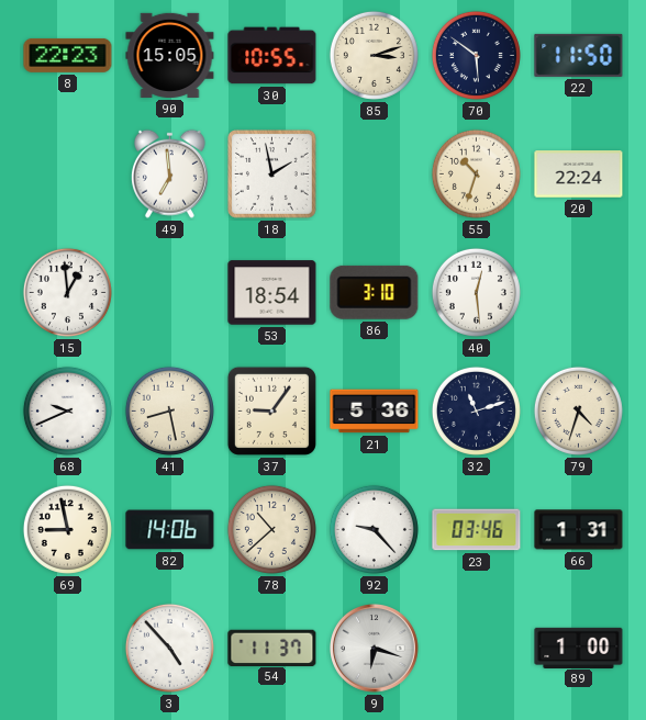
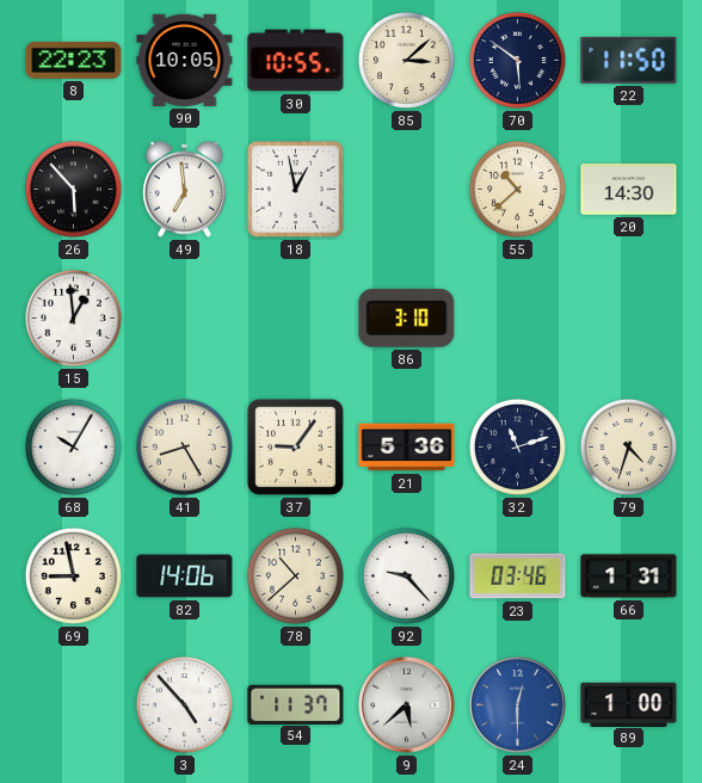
90: 15:05 -> 10:05 (185, 60)
85: 3:12 -> 3:08 (406, 60)
26: none -> 5:53 (73, 189)
18: 1:58 -> 12:58 (296, 190)
55: 10:33 -> 10:38 (517, 189)
20: 22:24 -> 14:30 (629, 190)
53: 18:54 -> none (272, 293)
40: 12:29 -> none (476, 292)
68: 9:41 -> 10:05 (73, 446)
41: 8:28 -> 8:25 (184, 446)
9: 6:18 -> 5:38 (407, 705)
24: none -> 12:30 (518, 705)
